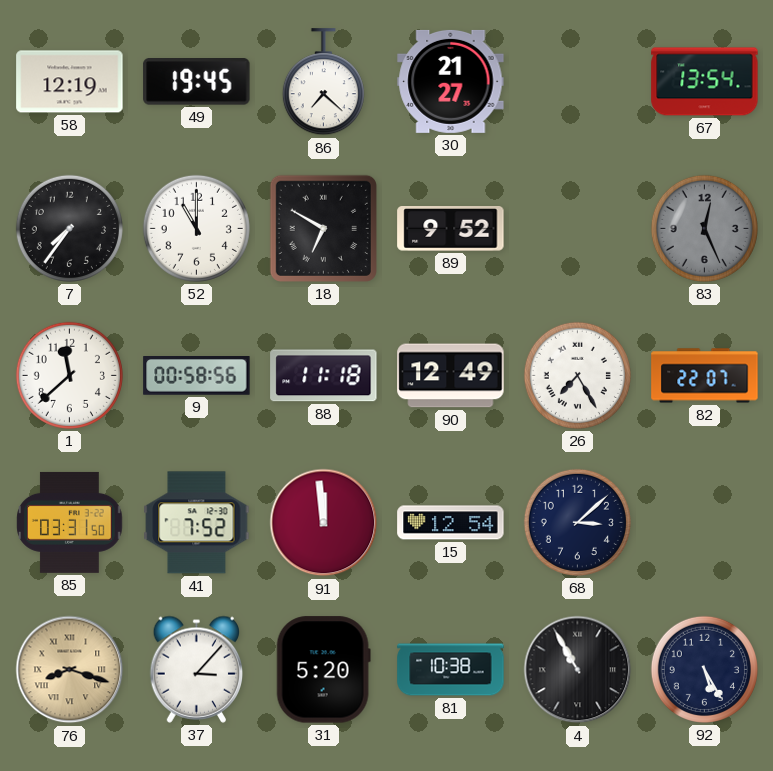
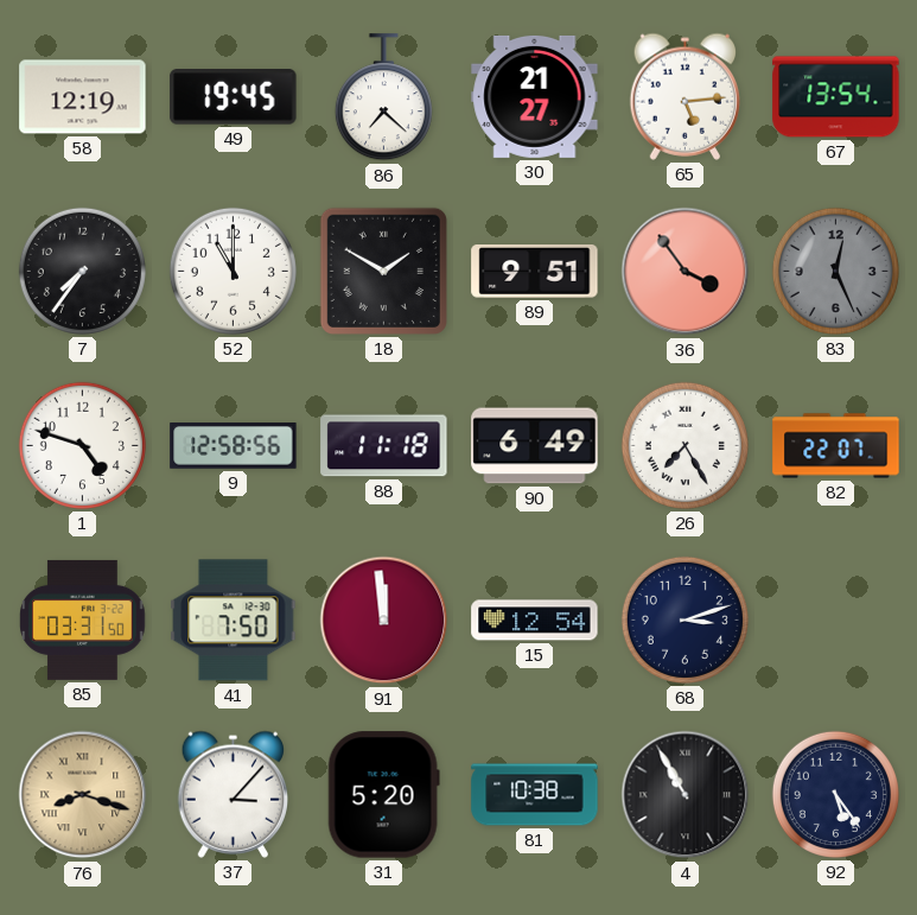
65: none -> 5:14 (686, 96)
18: 6:50 -> 1:50 (383, 271)
89: 9:52 -> 9:51 (535, 272)
36: none -> 3:54 (686, 272)
1: 11:38 -> 4:48 (82, 445)
9: 00:58 -> 12:58 (234, 446)
90: 12:49 -> 6:49 (535, 446)
41: 7:52 -> 7:50 (234, 621)
68: 3:08 -> 3:12 (684, 619)
92: 5:25 -> 5:24 (835, 794)
